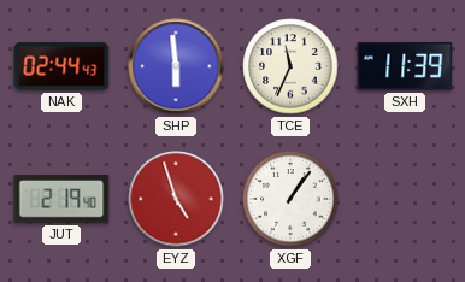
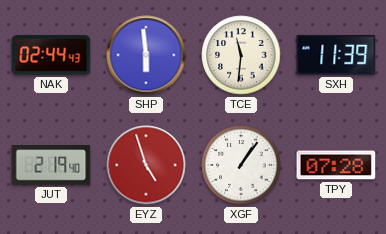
TCE: 11:34 -> 11:31 (241, 55)
TPY: none -> 07:28 (336, 165)
